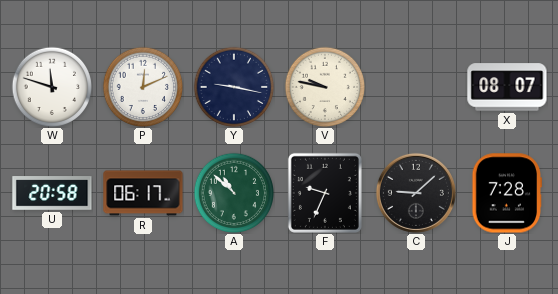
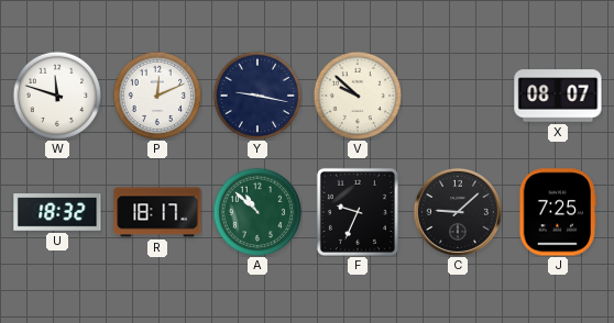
V: 9:47 -> 9:52 (358, 96)
U: 20:58 -> 18:32 (57, 212)
R: 06:17 -> 18:17 (157, 212)
J: 7:28 -> 7:25 (558, 212)
